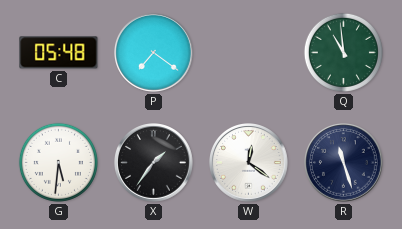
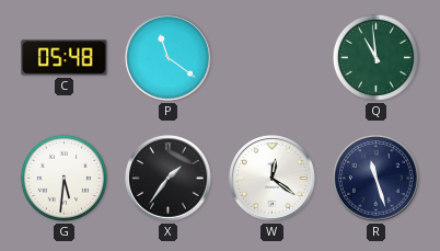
P: 7:21 -> 11:21 (169, 58)
